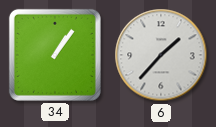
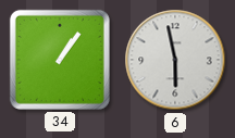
6: 1:37 -> 5:58 (175, 60)
